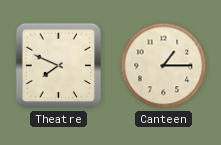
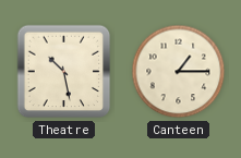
Theatre: 7:49 -> 10:28 (64, 72)
